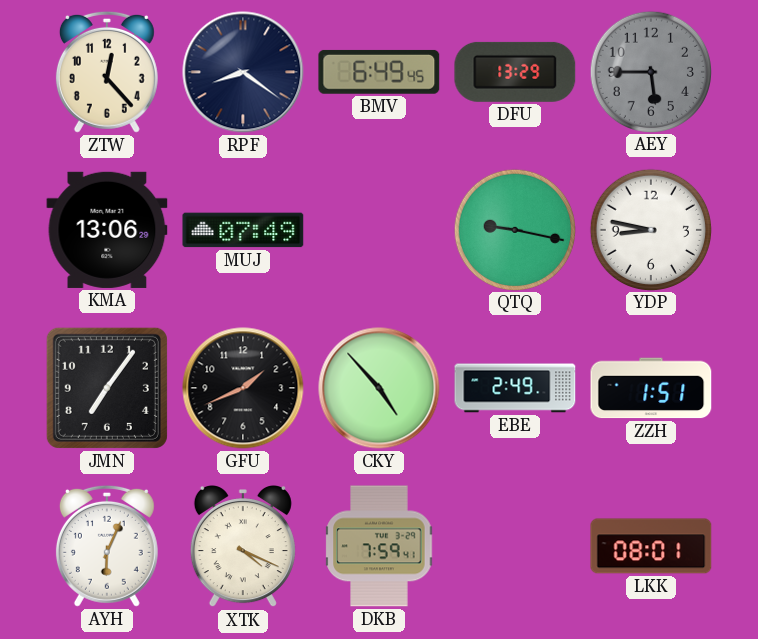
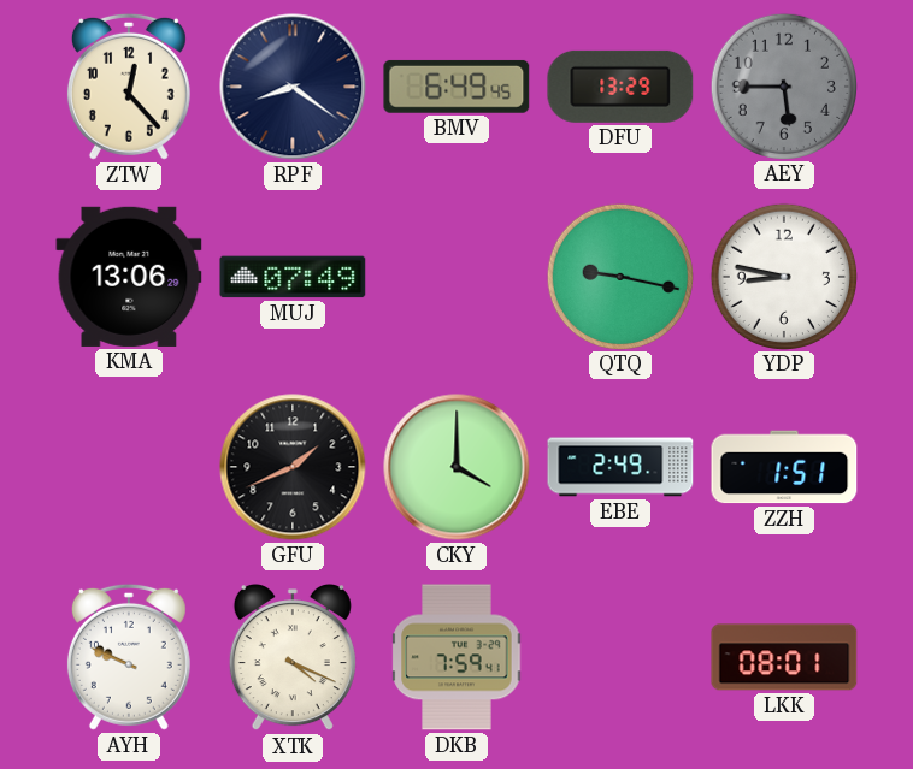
JMN: 7:06 -> none (107, 388)
CKY: 4:53 -> 4:00 (456, 467)
AYH: 6:04 -> 9:49 (129, 657)
